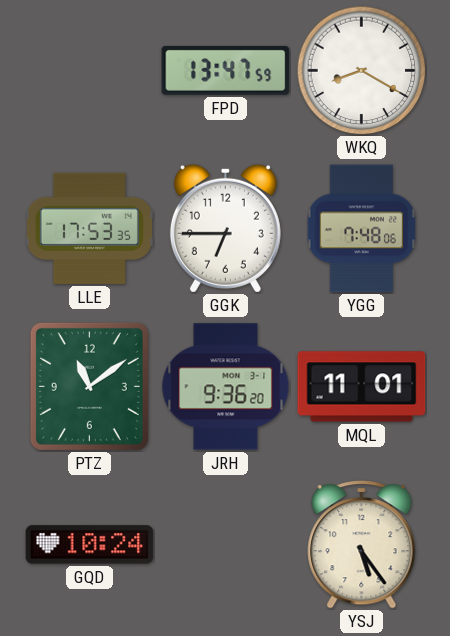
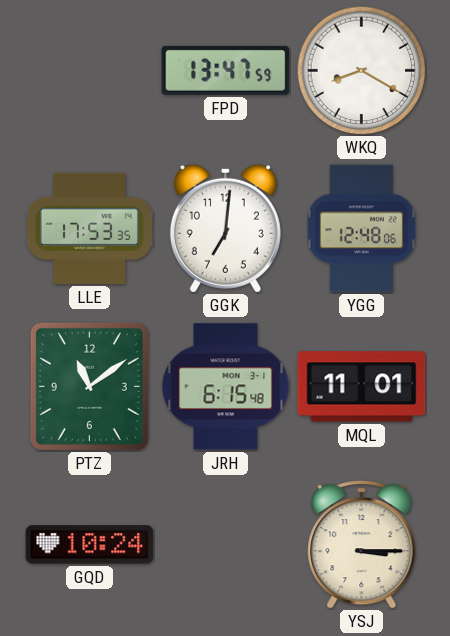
GGK: 6:45 -> 7:01 (225, 228)
YGG: 7:48 -> 12:48 (362, 229)
JRH: 9:36 -> 6:15 (226, 387)
YSJ: 5:24 -> 3:15 (362, 545)
